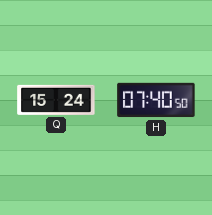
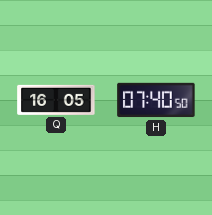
Q: 15:24 -> 16:05 (56, 100)
